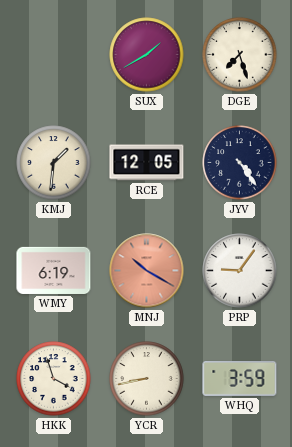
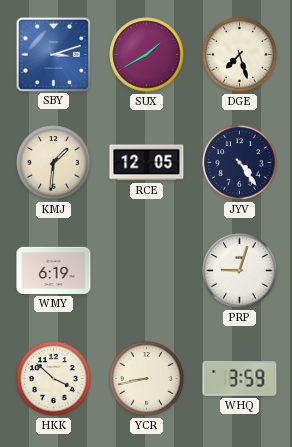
SBY: none -> 3:12 (53, 54)
MNJ: 10:20 -> none (147, 271)
PRP: 9:06 -> 9:03 (240, 271)
HKK: 3:57 -> 3:52 (54, 379)
